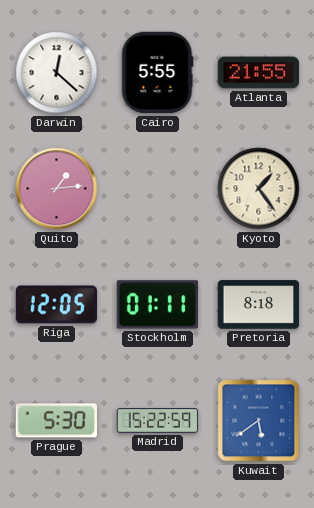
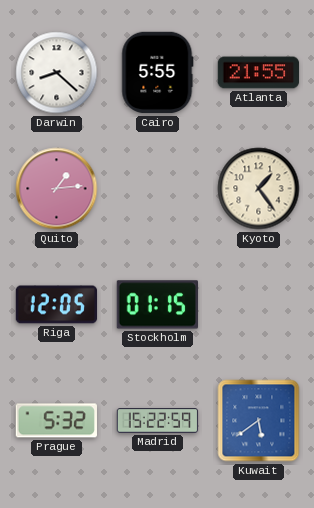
Darwin: 12:22 -> 8:22 (57, 73)
Stockholm: 01:11 -> 01:15 (157, 305)
Pretoria: 8:18 -> none (259, 305)
Prague: 5:30 -> 5:32 (56, 421)
